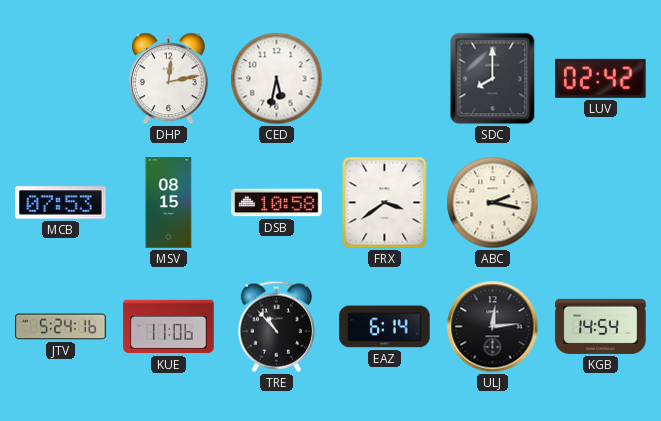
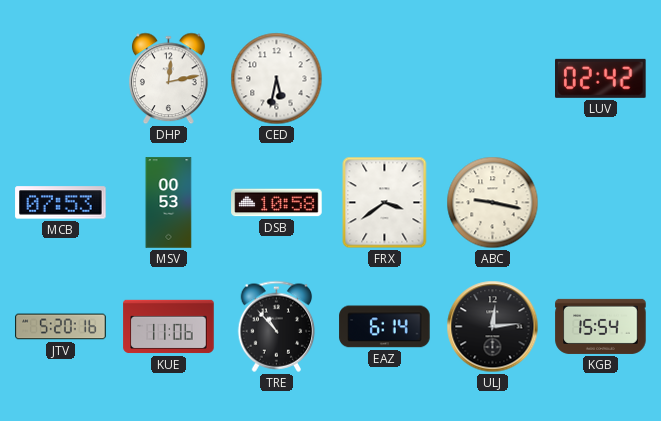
SDC: 8:00 -> none (493, 79)
MSV: 08:15 -> 00:53 (169, 203)
ABC: 2:17 -> 9:17 (493, 203)
JTV: 5:24 -> 5:20 (61, 327)
KGB: 14:54 -> 15:54 (601, 326)
